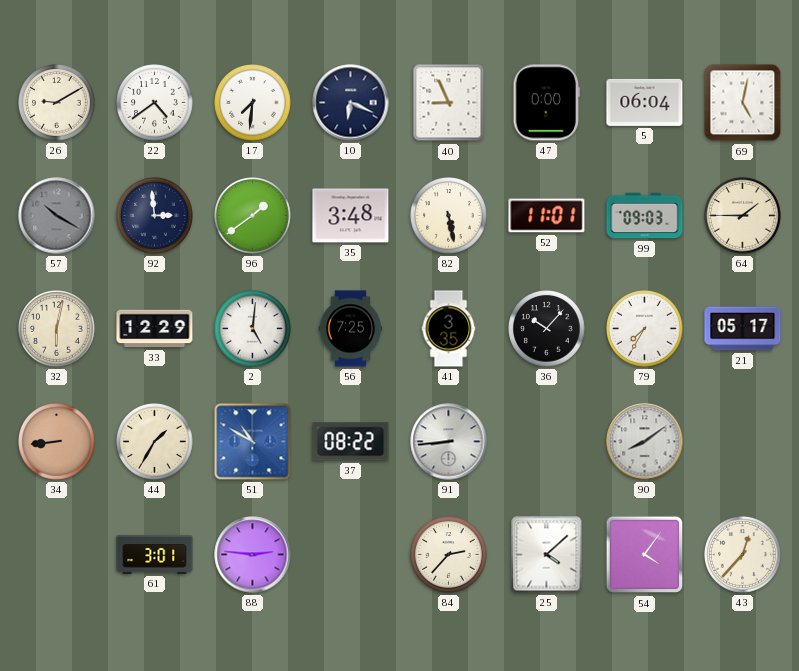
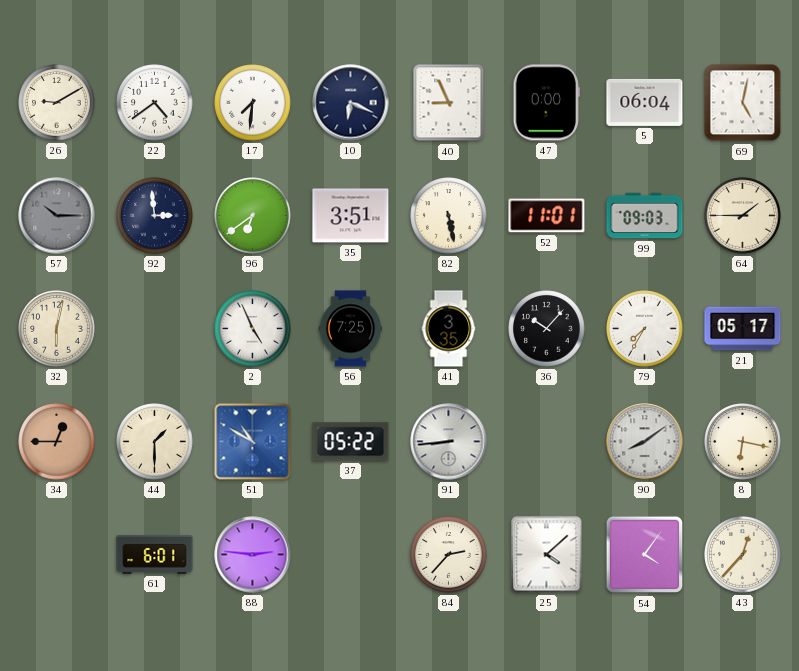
57: 10:20 -> 10:15 (57, 216)
96: 1:39 -> 6:39 (253, 216)
35: 3:48 -> 3:51 (351, 216)
33: 12:29 -> none (155, 329)
2: 5:01 -> 4:56 (253, 329)
34: 8:44 -> 12:45 (57, 442)
44: 1:35 -> 1:30 (155, 442)
37: 08:22 -> 05:22 (351, 442)
8: none -> 6:17 (743, 442)
61: 3:01 -> 6:01 (155, 555)
